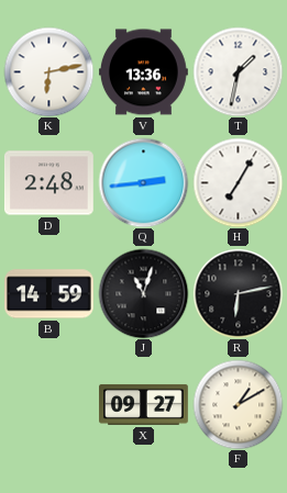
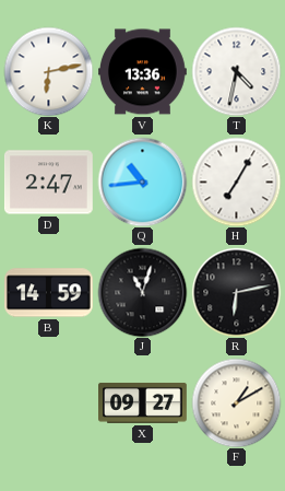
T: 1:32 -> 4:32 (236, 71)
D: 2:48 -> 2:47 (48, 183)
Q: 2:44 -> 10:44 (142, 182)
